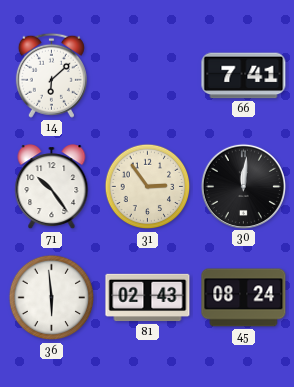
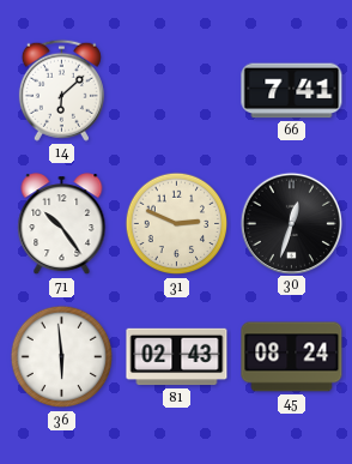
31: 2:54 -> 2:49 (177, 224)
30: 12:01 -> 12:33 (291, 223)
